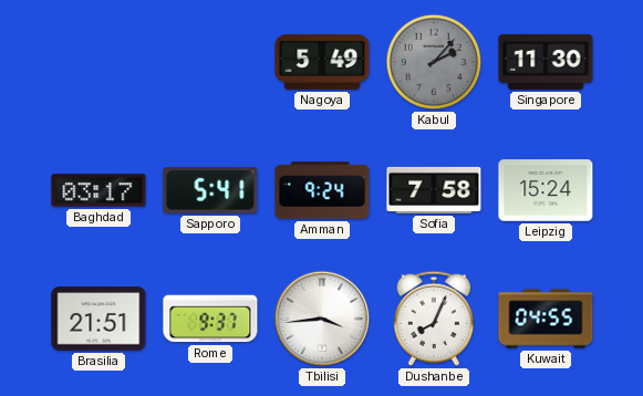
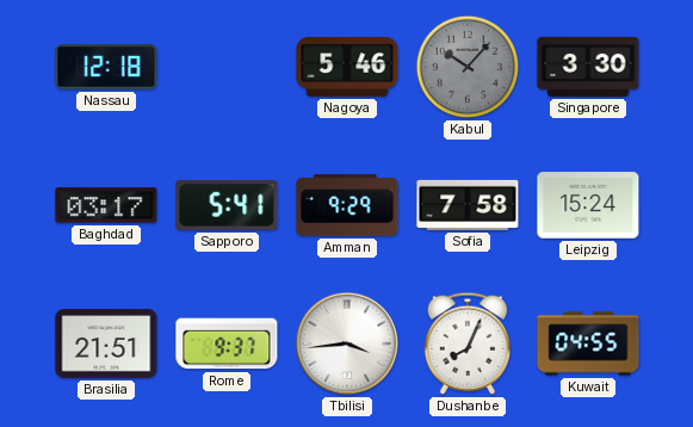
Nassau: none -> 12:18 (106, 67)
Nagoya: 5:49 -> 5:46 (347, 68)
Kabul: 2:07 -> 10:07 (468, 67)
Singapore: 11:30 -> 3:30 (588, 67)
Amman: 9:24 -> 9:29 (347, 205)
